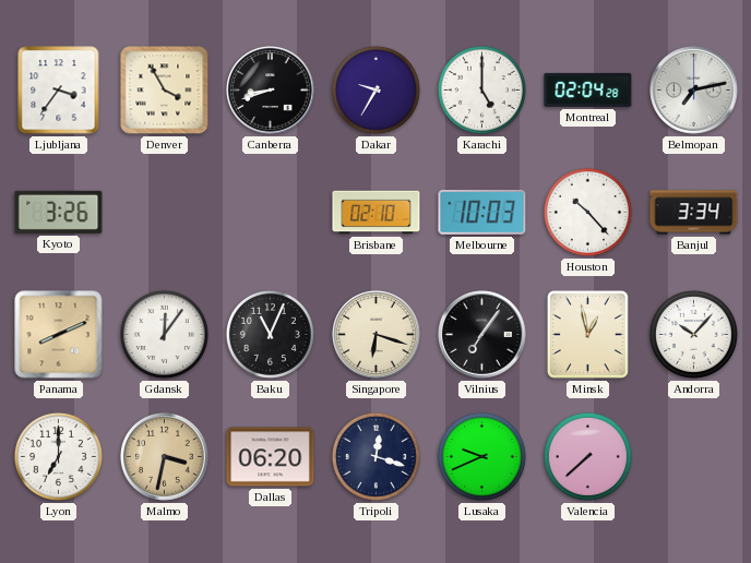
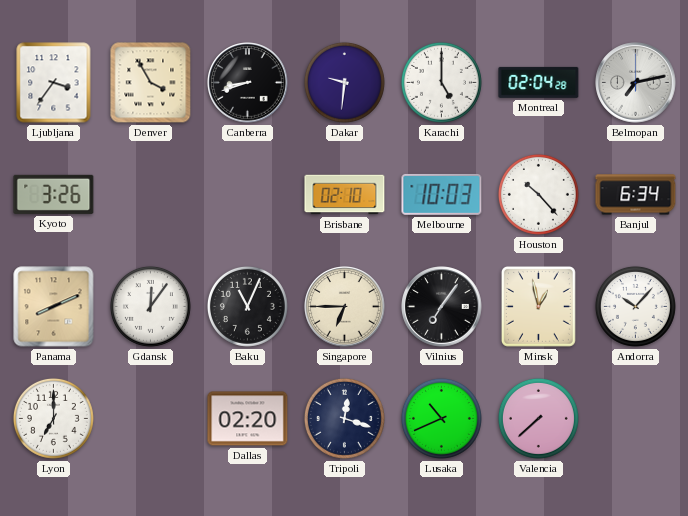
Dakar: 9:35 -> 9:31 (344, 82)
Banjul: 3:34 -> 6:34 (636, 195)
Singapore: 6:18 -> 6:45 (345, 307)
Malmo: 3:32 -> none (165, 457)
Dallas: 06:20 -> 02:20 (248, 419)
Lusaka: 9:41 -> 10:41 (441, 418)
